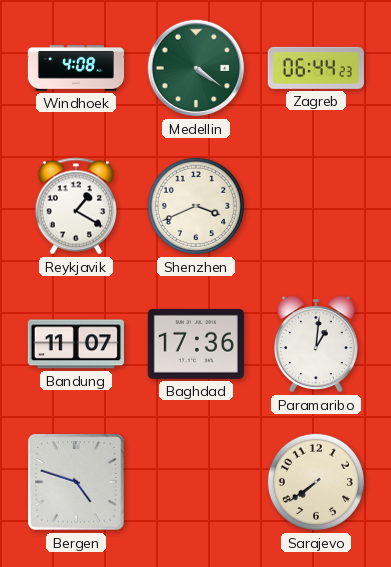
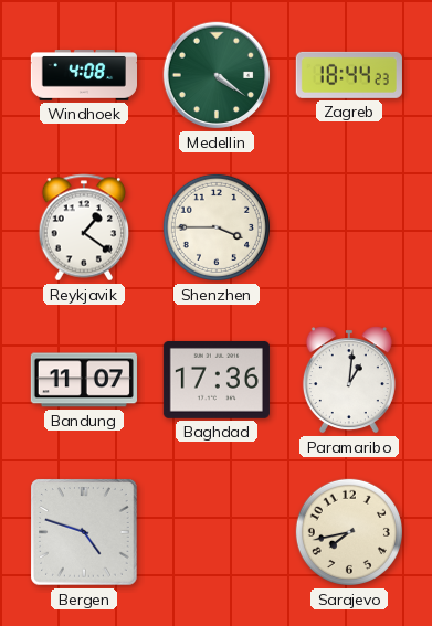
Zagreb: 06:44 -> 18:44 (349, 75)
Reykjavik: 1:20 -> 1:21 (84, 227)
Shenzhen: 3:41 -> 3:45 (217, 227)
Sarajevo: 7:39 -> 7:43 (349, 532)
